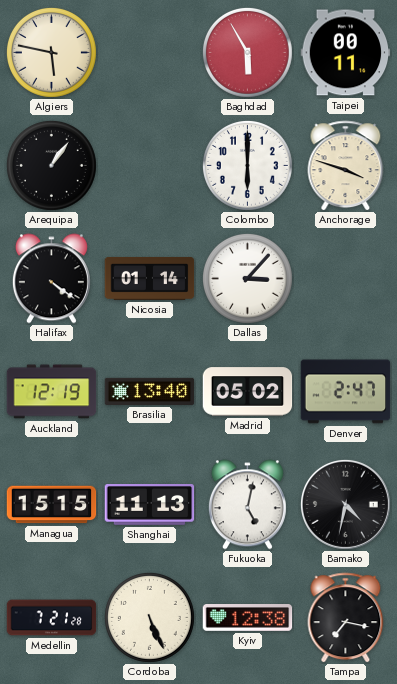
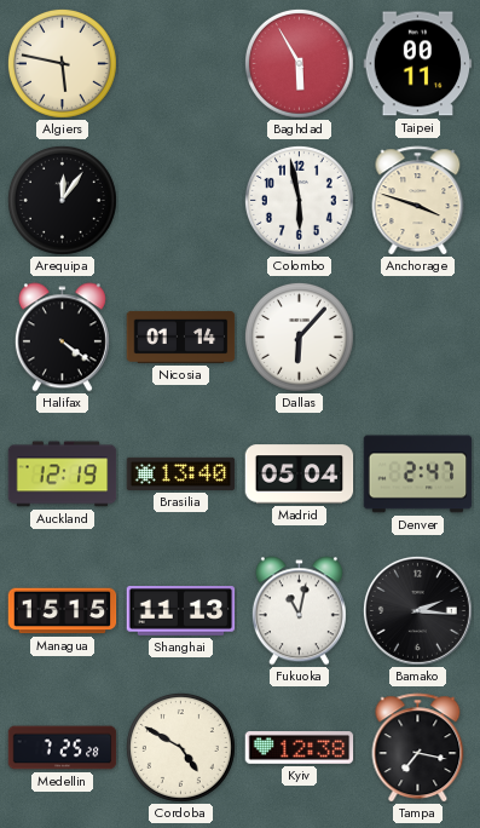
Arequipa: 1:06 -> 12:06 (62, 200)
Colombo: 6:00 -> 5:58 (299, 200)
Dallas: 3:07 -> 6:07 (299, 337)
Madrid: 05:02 -> 05:04 (300, 475)
Fukuoka: 5:02 -> 11:02 (299, 611)
Bamako: 4:32 -> 2:16 (417, 610)
Medellin: 7:21 -> 7:25 (63, 748)
Cordoba: 5:26 -> 4:50 (180, 747)
